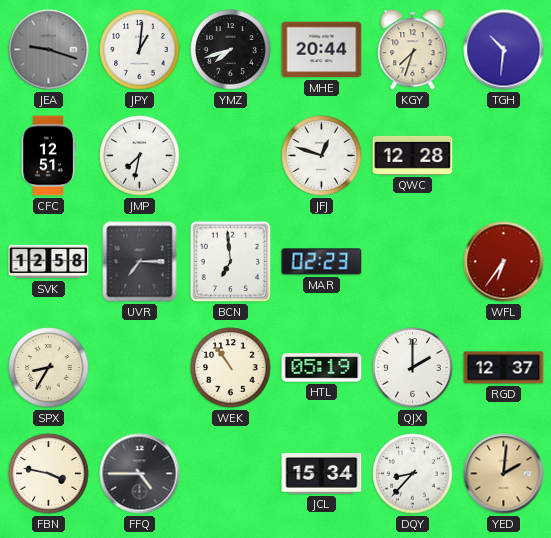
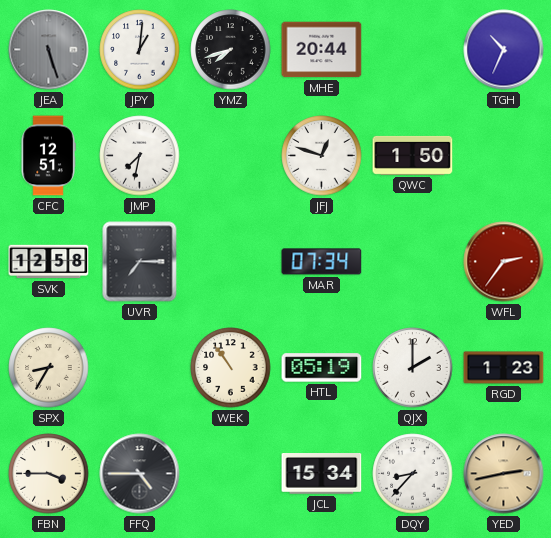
JEA: 9:18 -> 5:27 (49, 50)
KGY: 7:33 -> none (413, 50)
TGH: 10:31 -> 10:34 (504, 50)
QWC: 12:28 -> 1:50 (413, 155)
BCN: 6:59 -> none (231, 262)
MAR: 02:23 -> 07:34 (322, 262)
WFL: 6:36 -> 2:36 (504, 262)
RGD: 12:37 -> 1:23 (504, 368)
FBN: 3:47 -> 3:45 (49, 474)
YED: 2:01 -> 2:43 (504, 474)
